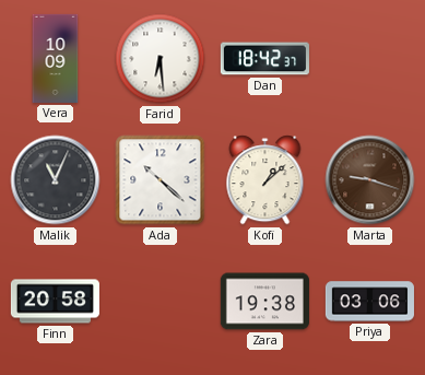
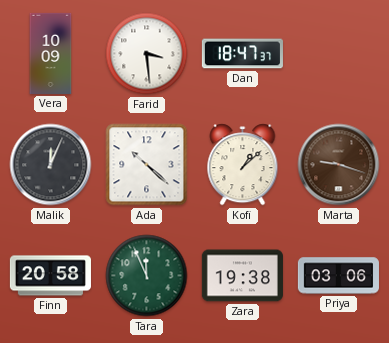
Farid: 6:29 -> 3:29 (147, 54)
Dan: 18:42 -> 18:47 (242, 54)
Malik: 11:04 -> 12:04 (51, 165)
Tara: none -> 11:56 (147, 276)
